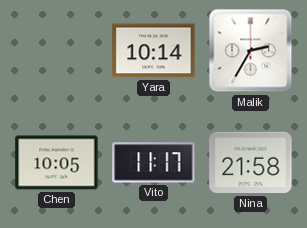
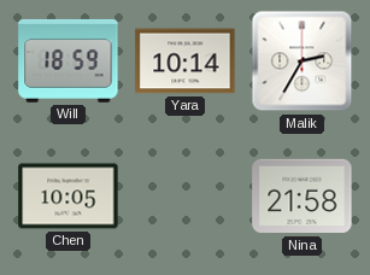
Will: none -> 18:59 (69, 60)
Vito: 11:17 -> none (154, 163)
